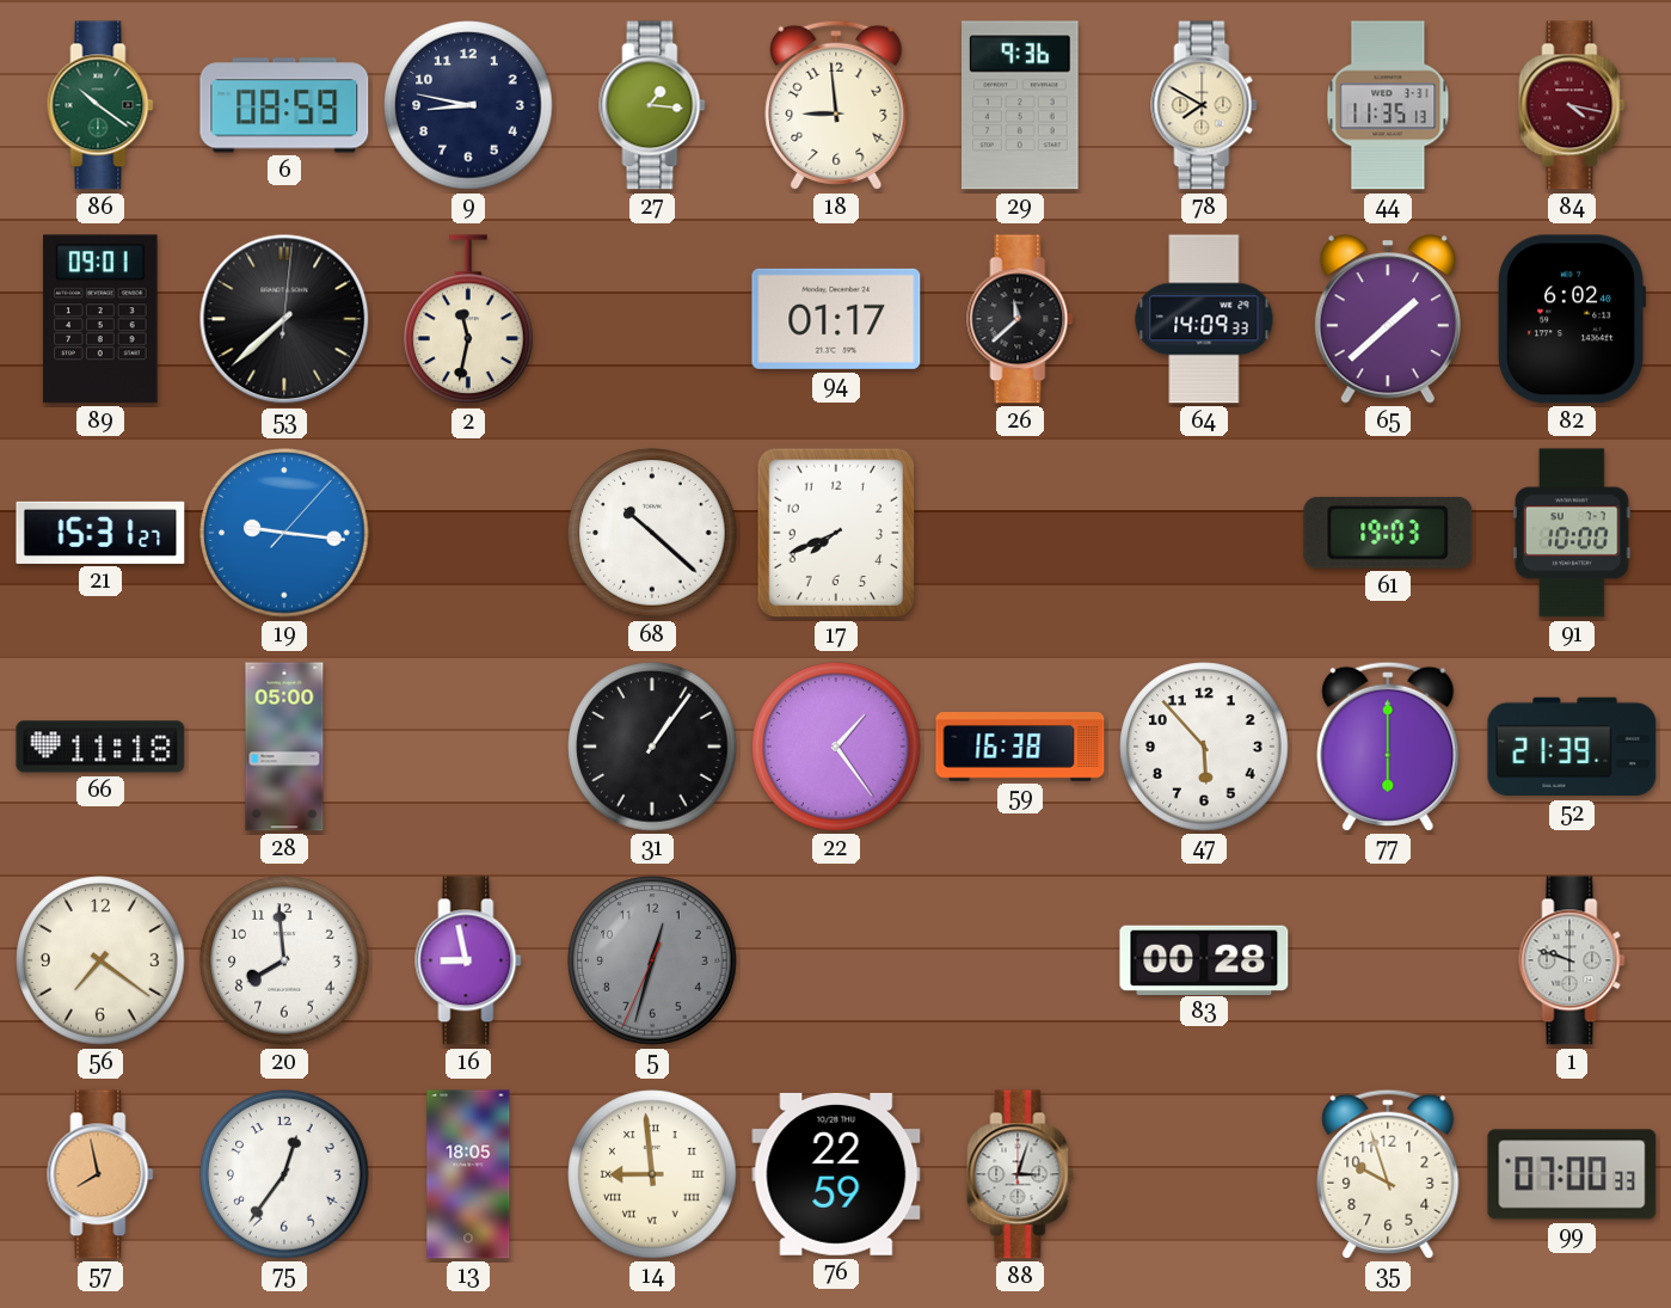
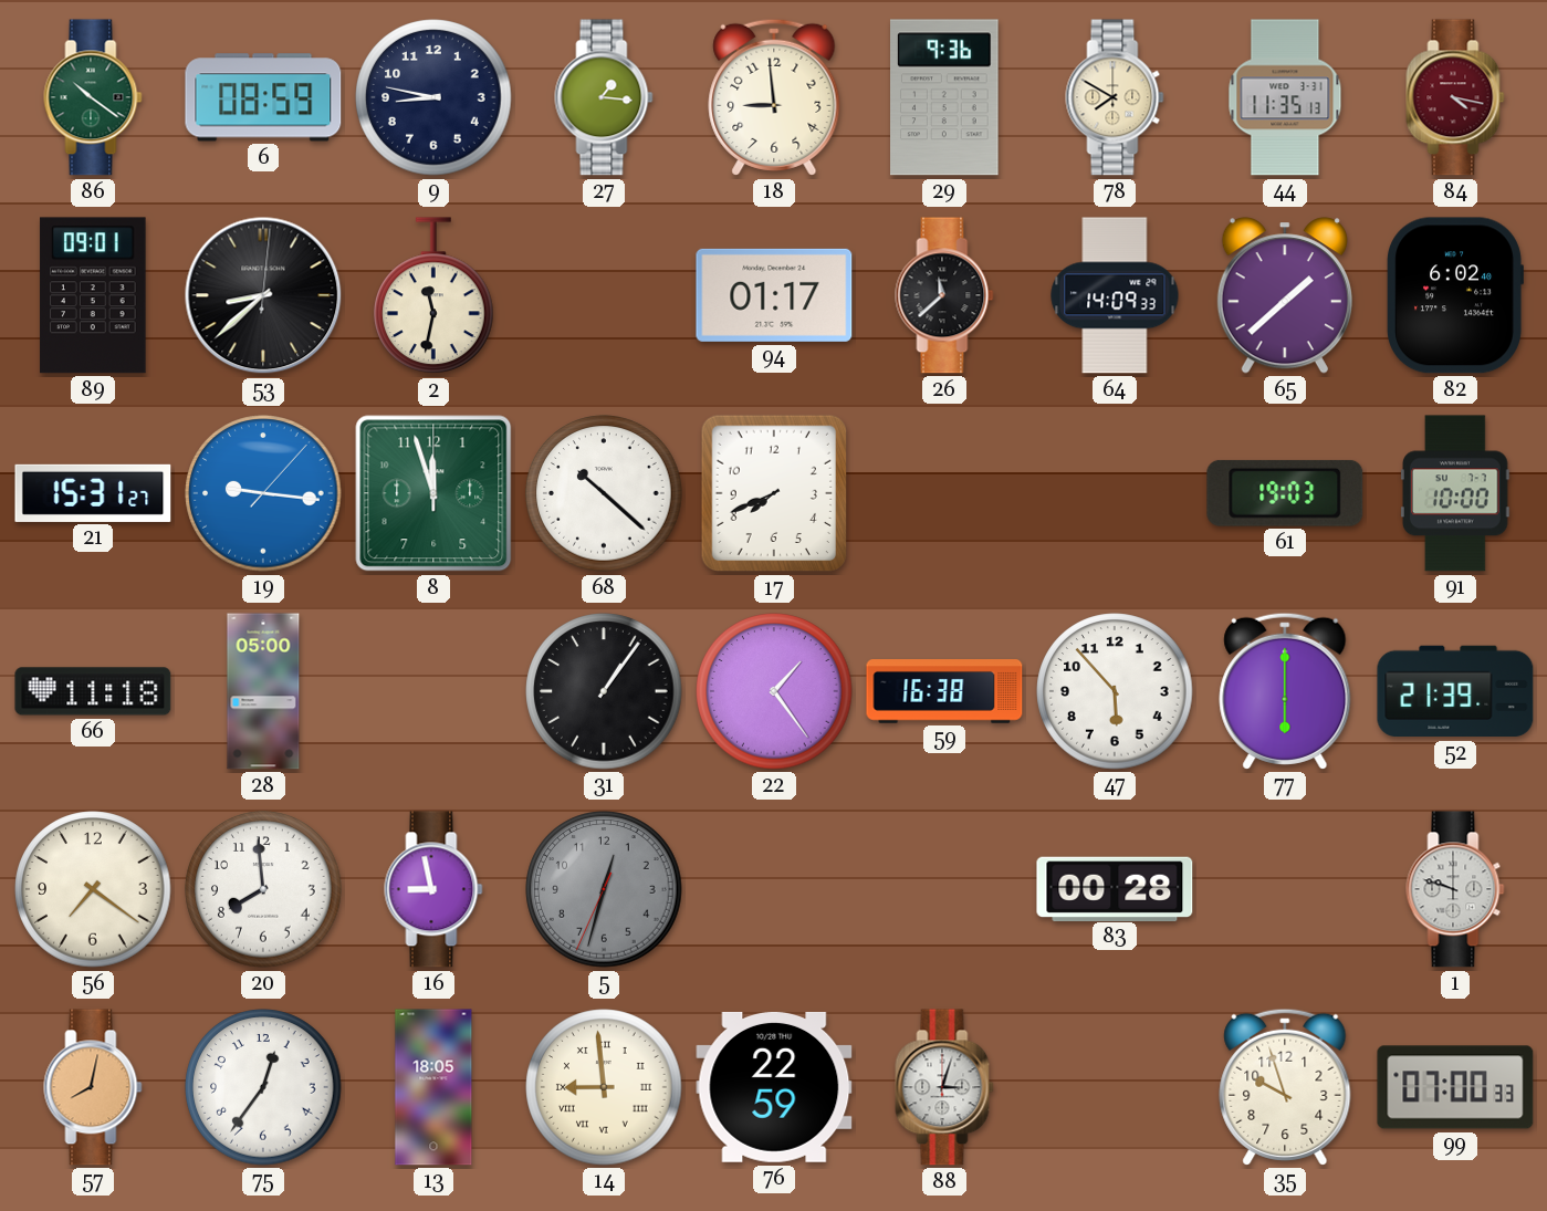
53: 7:38 -> 8:38 (263, 295)
8: none -> 11:57 (433, 493)
57: 7:58 -> 8:02 (93, 1087)
